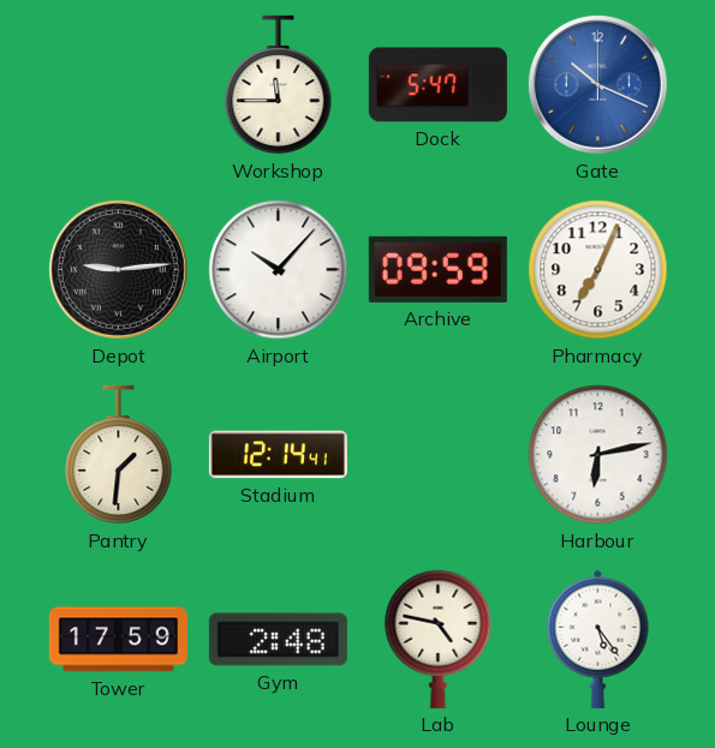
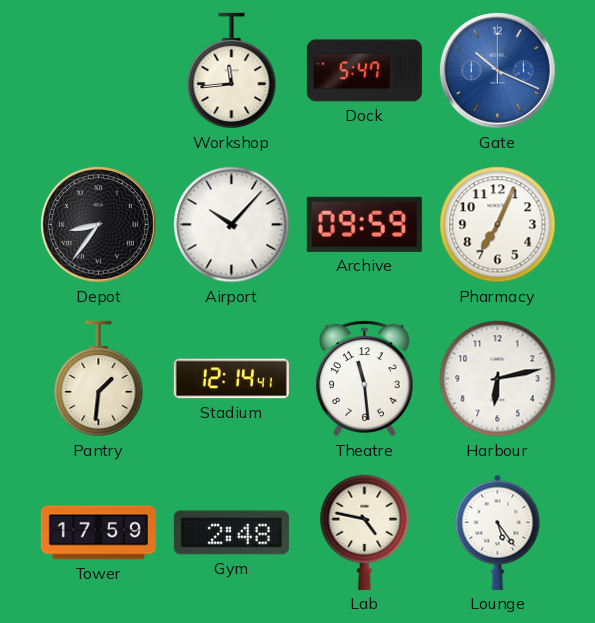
Workshop: 11:45 -> 11:44 (232, 71)
Depot: 9:14 -> 8:36 (98, 224)
Theatre: none -> 11:29 (365, 379)
